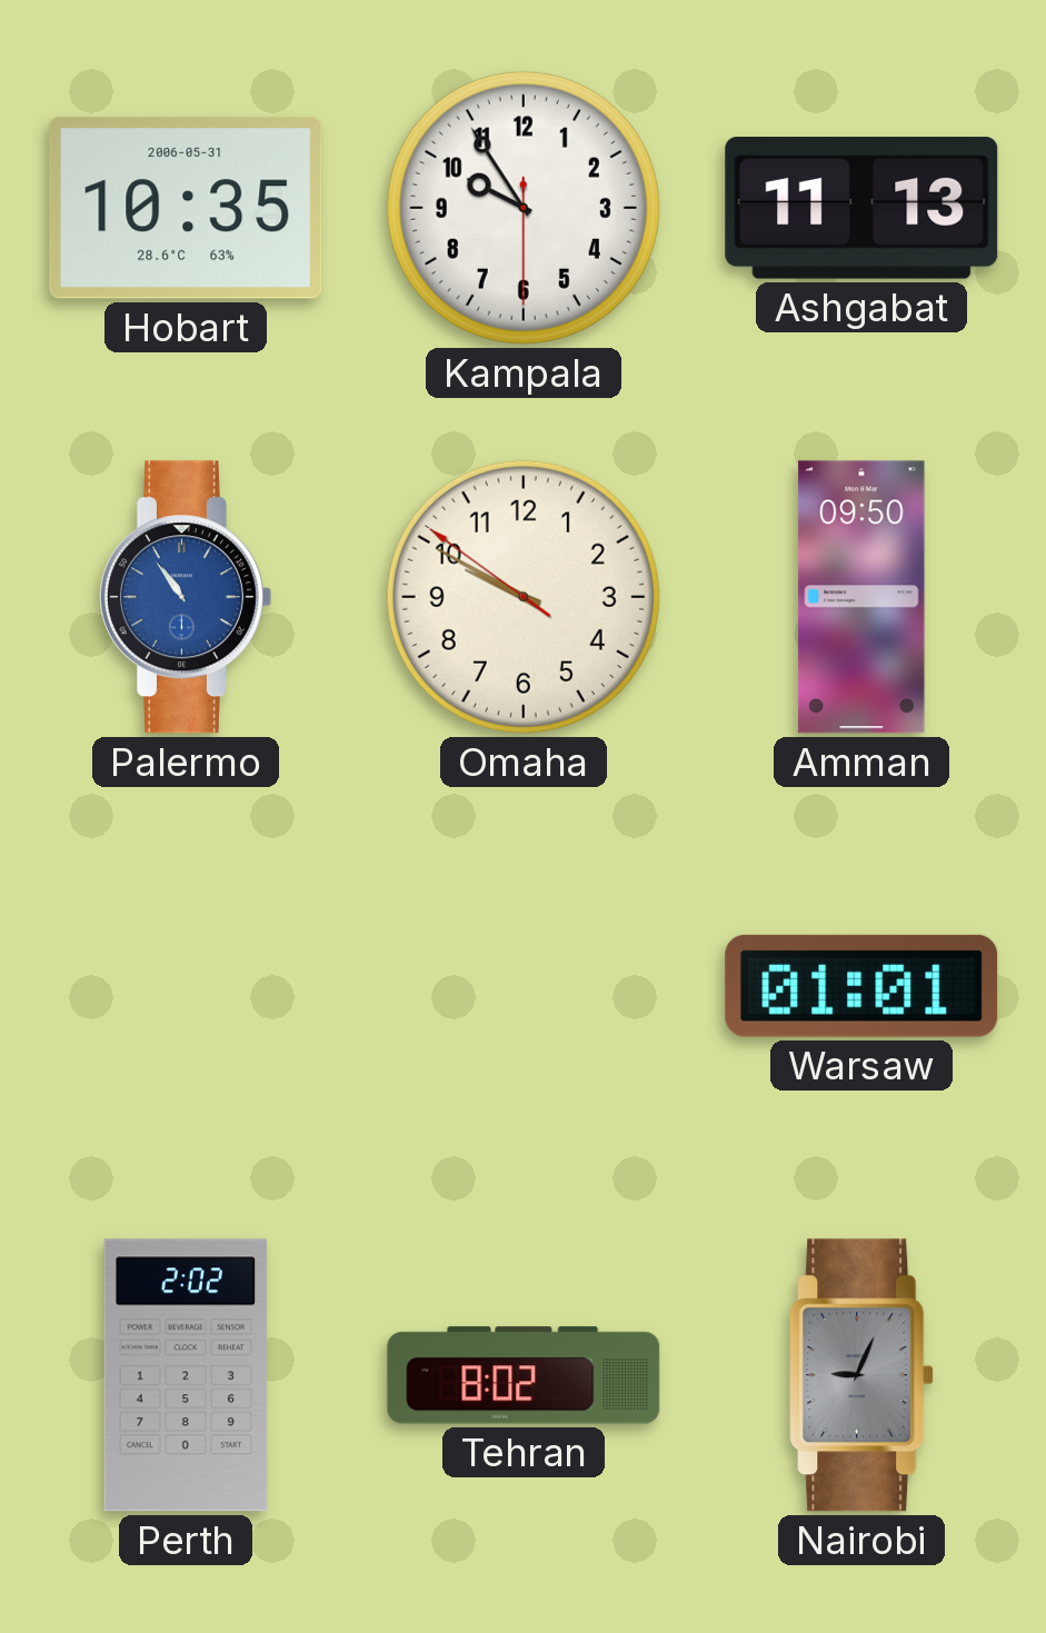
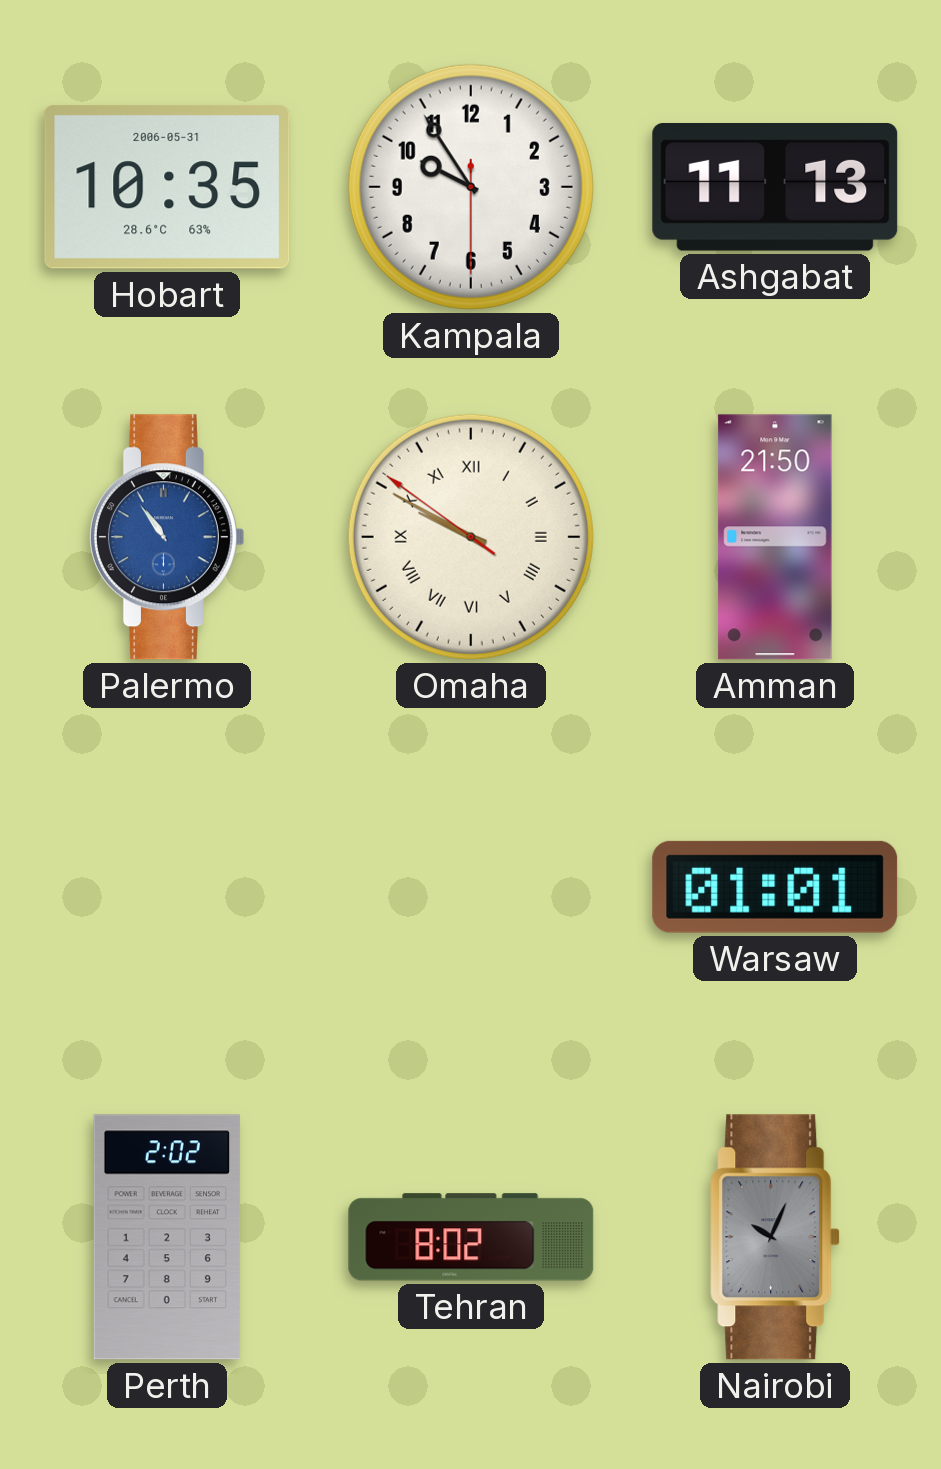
Omaha numerals: Arabic -> Roman (471, 537)
Amman: 09:50 -> 21:50 (775, 537)
Nairobi: 9:04 -> 10:04 (775, 1237)
